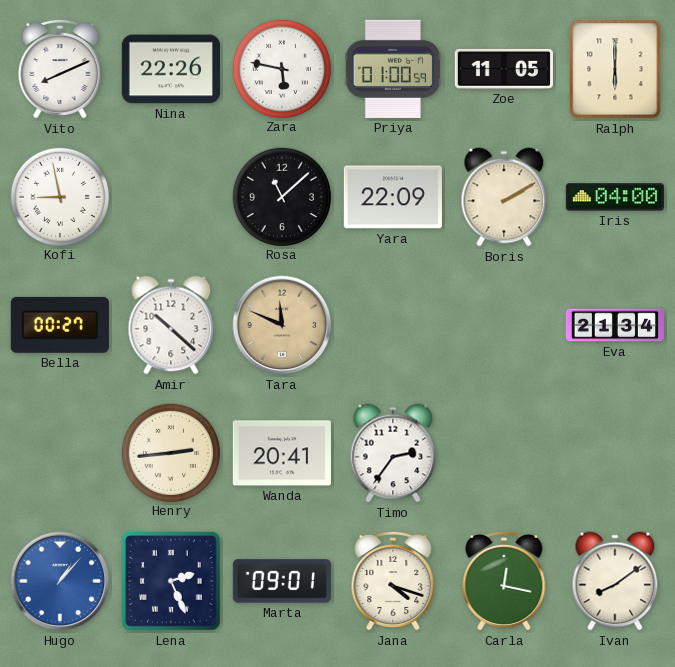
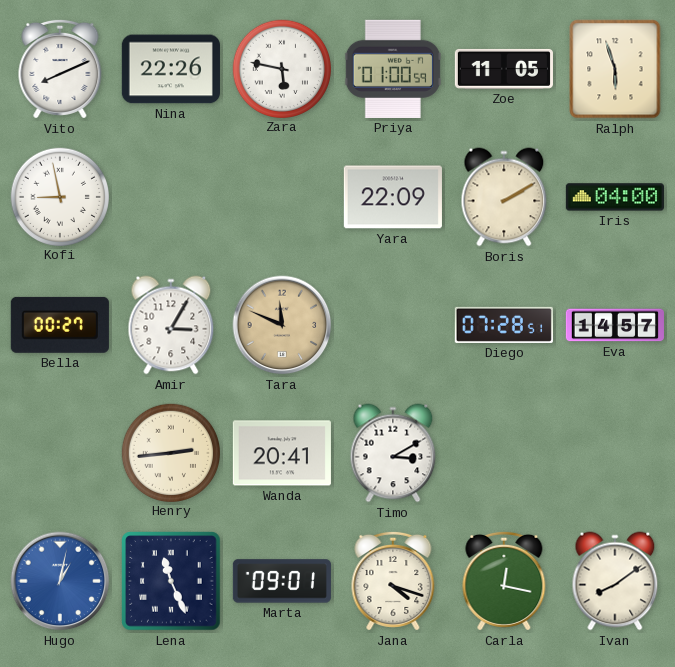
Ralph: 6:00 -> 5:57 (615, 69)
Rosa: 11:08 -> none (281, 196)
Amir: 10:22 -> 3:05 (171, 325)
Diego: none -> 07:28 (504, 325)
Eva: 21:34 -> 14:57 (615, 325)
Timo: 2:36 -> 3:10 (393, 453)
Hugo: 1:07 -> 1:02 (60, 581)
Lena: 2:26 -> 11:26 (171, 581)
